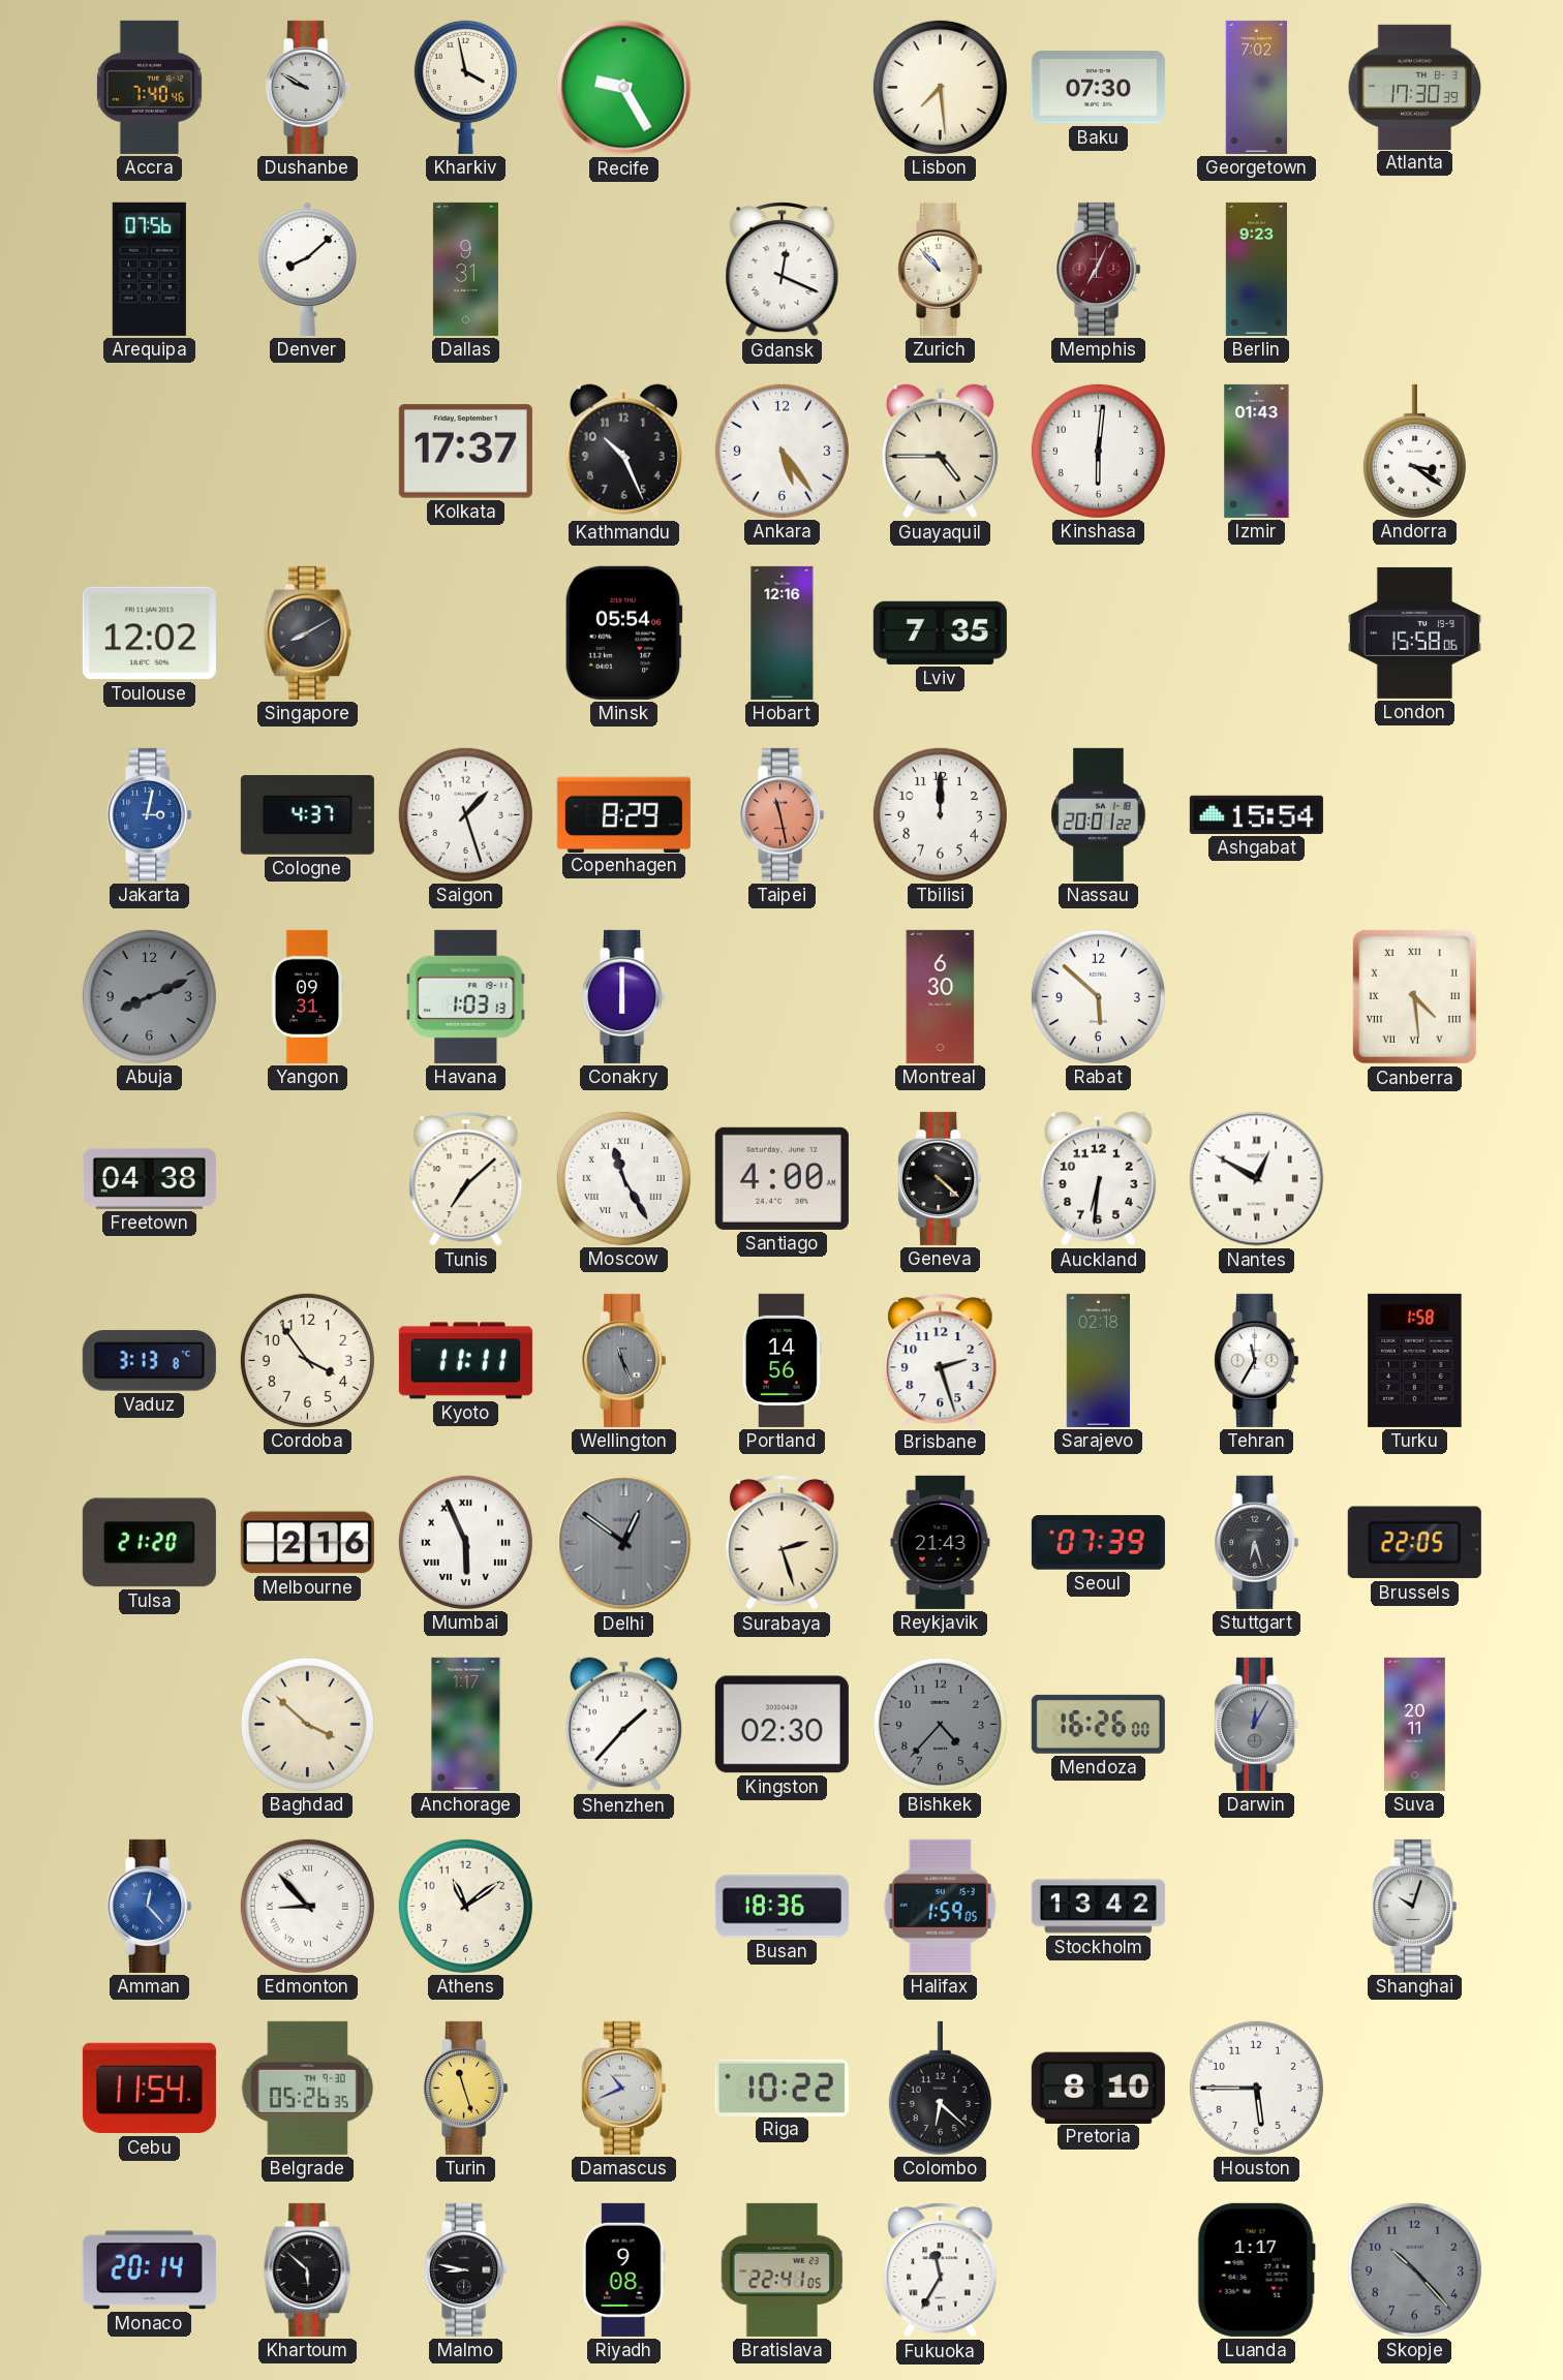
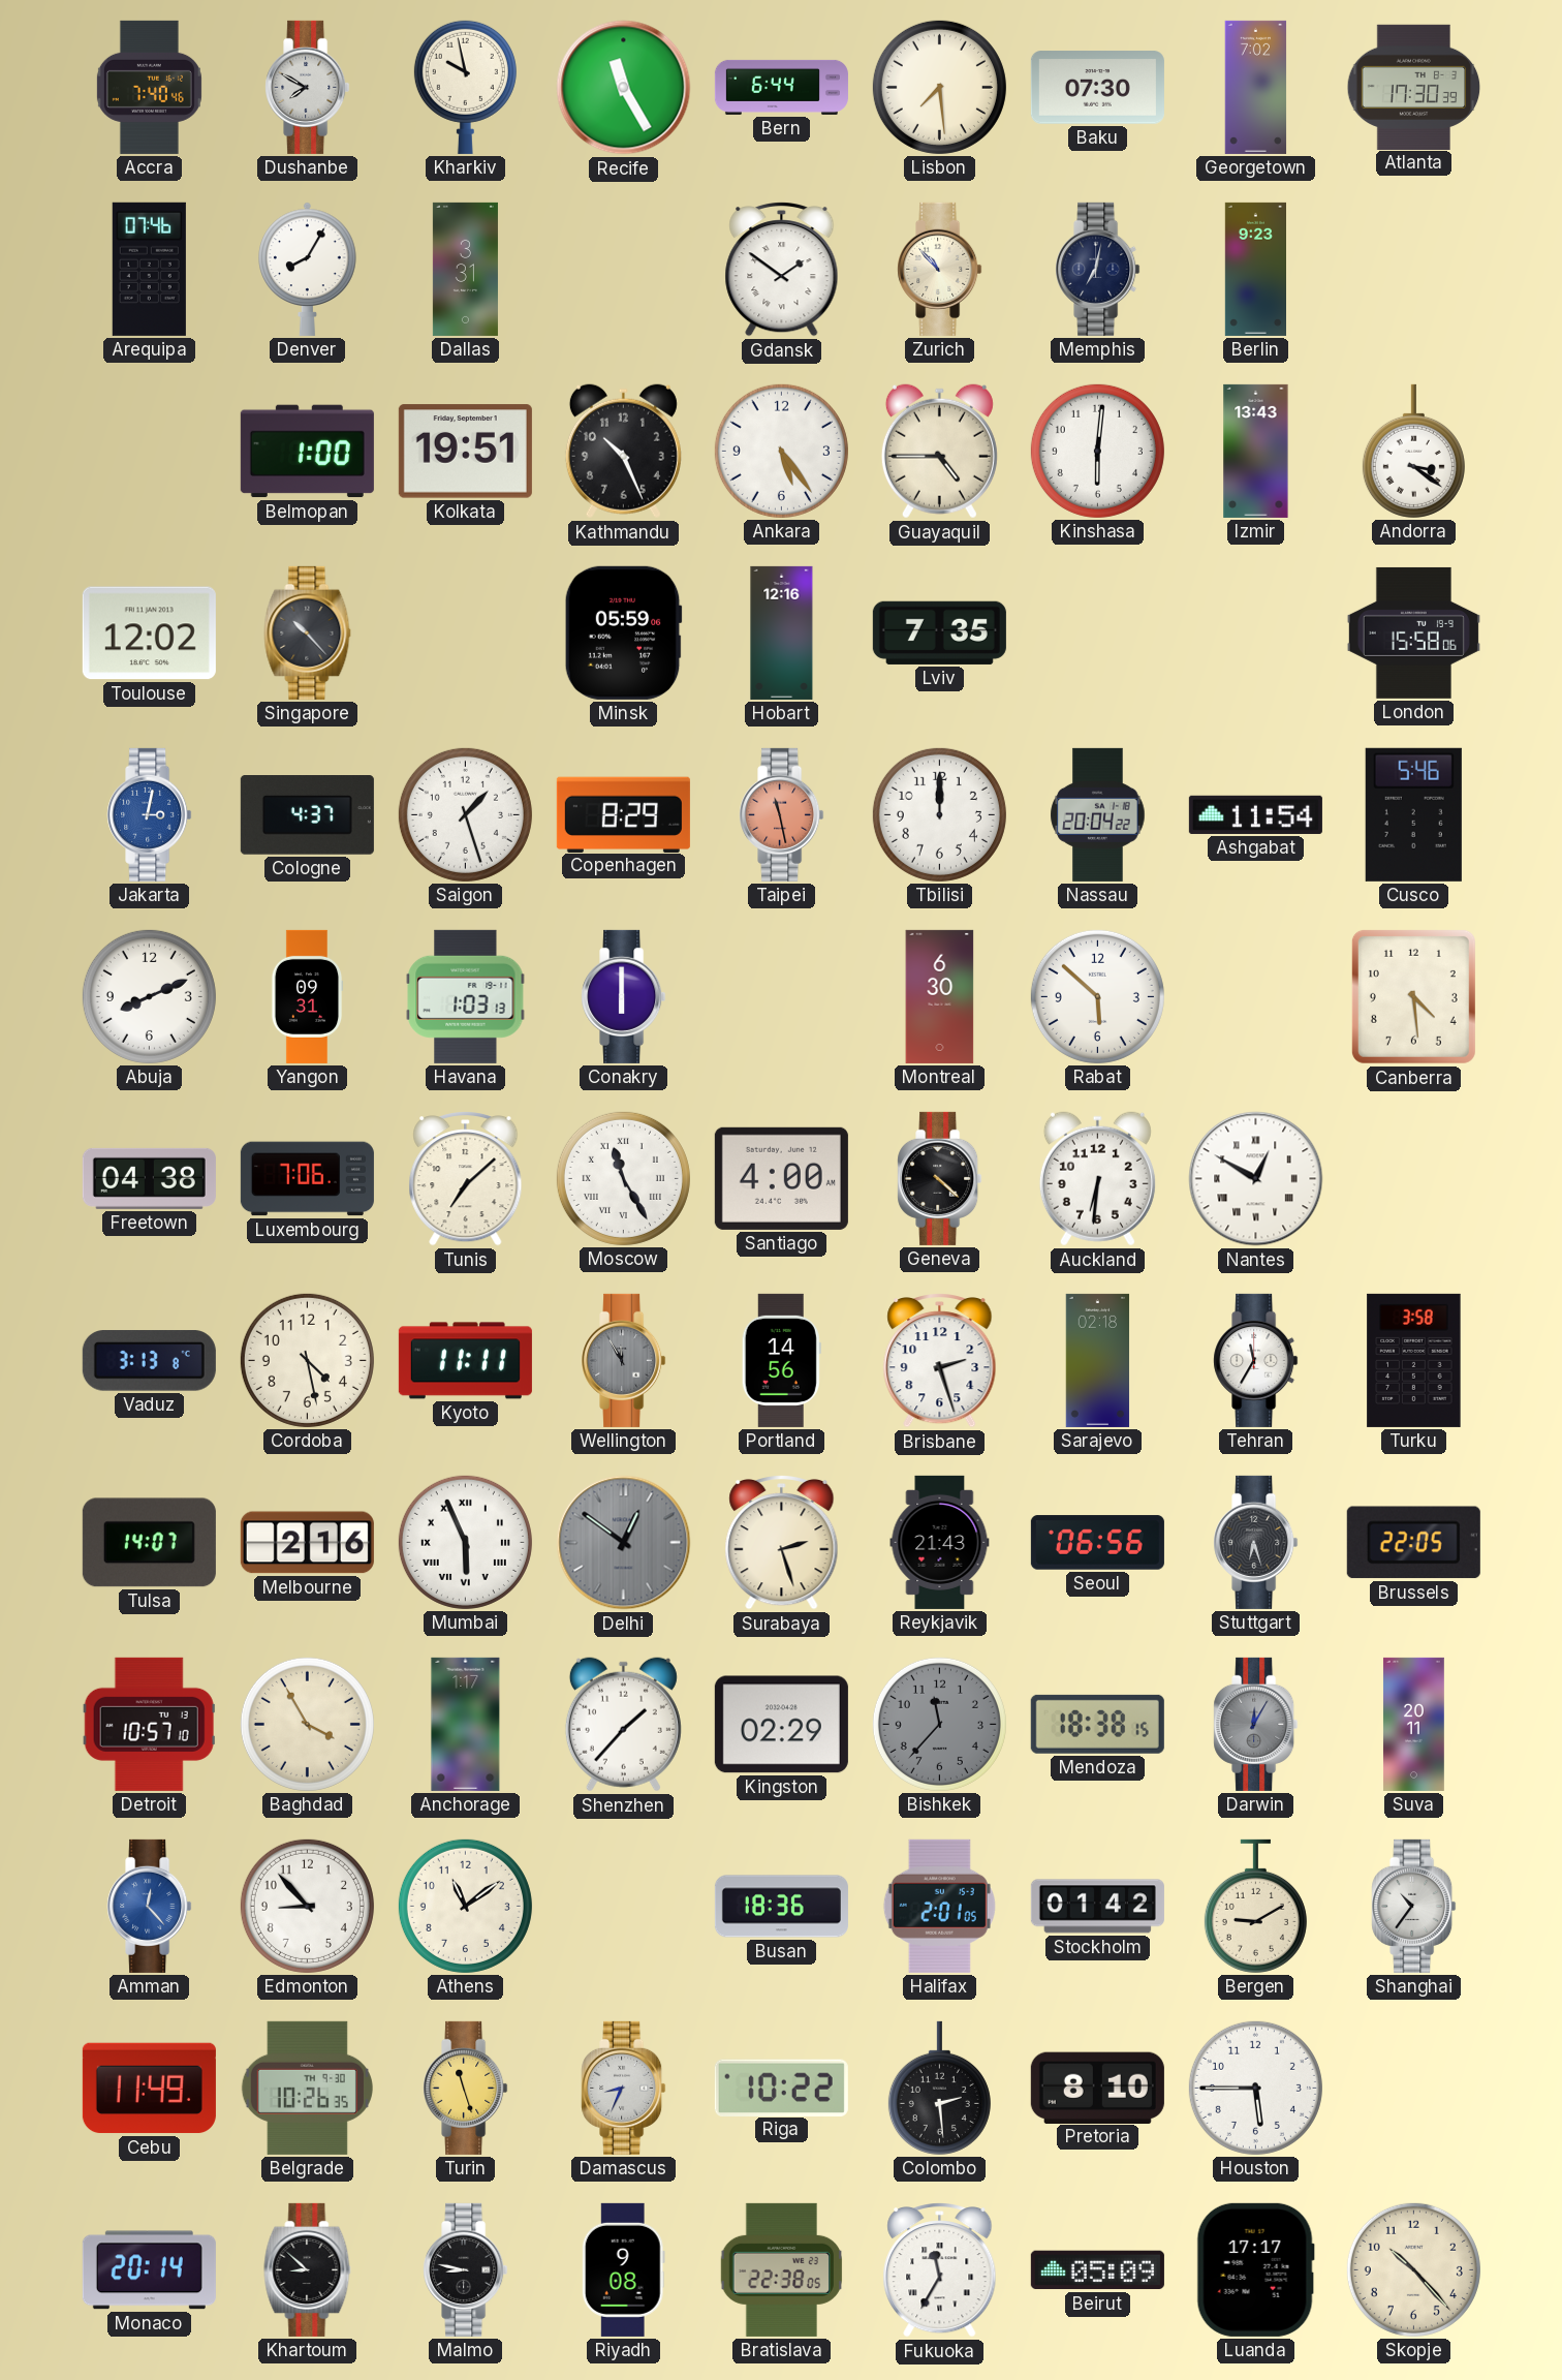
Dushanbe: 9:50 -> 7:50 (308, 87)
Kharkiv: 3:58 -> 9:58 (465, 87)
Recife: 9:25 -> 11:25 (624, 88)
Bern: none -> 6:44 (781, 87)
Arequipa: 07:56 -> 07:46 (149, 269)
Denver: 8:08 -> 8:05 (308, 269)
Dallas: 9:31 -> 3:31 (465, 269)
Gdansk: 12:19 -> 1:51 (782, 269)
Memphis: 7:04 -> 7:02 (1098, 269)
Memphis dial: burgundy -> navy (1098, 269)
Belmopan: none -> 1:00 (307, 452)
Kolkata: 17:37 -> 19:51 (465, 452)
Izmir: 01:43 -> 13:43 (1256, 451)
Singapore: 8:10 -> 10:23 (308, 632)
Minsk: 05:54 -> 05:59 (623, 632)
Nassau: 20:01 -> 20:04 (1098, 814)
Ashgabat: 15:54 -> 11:54 (1255, 814)
Cusco: none -> 5:46 (1413, 814)
Abuja dial: grey -> white (149, 996)
Canberra numerals: Roman -> Arabic (1413, 996)
Luxembourg: none -> 7:06 (307, 1179)
Cordoba: 3:54 -> 4:28 (307, 1360)
Wellington: 11:26 -> 11:55 (624, 1360)
Turku: 1:58 -> 3:58 (1414, 1360)
Tulsa: 21:20 -> 14:07 (149, 1543)
Seoul: 07:39 -> 06:56 (1097, 1543)
Detroit: none -> 10:57 (149, 1724)
Baghdad: 3:52 -> 3:55 (307, 1724)
Kingston: 02:30 -> 02:29 (781, 1725)
Bishkek: 4:37 -> 11:37 (939, 1724)
Mendoza: 16:26 -> 18:38 (1097, 1724)
Edmonton numerals: Roman -> Arabic (307, 1906)
Halifax: 1:59 -> 2:01 (939, 1906)
Stockholm: 13:42 -> 01:42 (1097, 1907)
Bergen: none -> 9:10 (1255, 1906)
Shanghai: 10:03 -> 10:36 (1414, 1906)
Cebu: 11:54 -> 11:49 (149, 2089)
Belgrade: 05:26 -> 10:26 (307, 2088)
Damascus: 10:41 -> 8:34 (624, 2088)
Colombo: 6:22 -> 2:29 (939, 2088)
Khartoum: 5:52 -> 8:52 (308, 2269)
Bratislava: 22:41 -> 22:38 (781, 2269)
Beirut: none -> 05:09 (1097, 2270)
Luanda: 1:17 -> 17:17 (1255, 2269)
Skopje dial: grey -> cream (1413, 2269)
